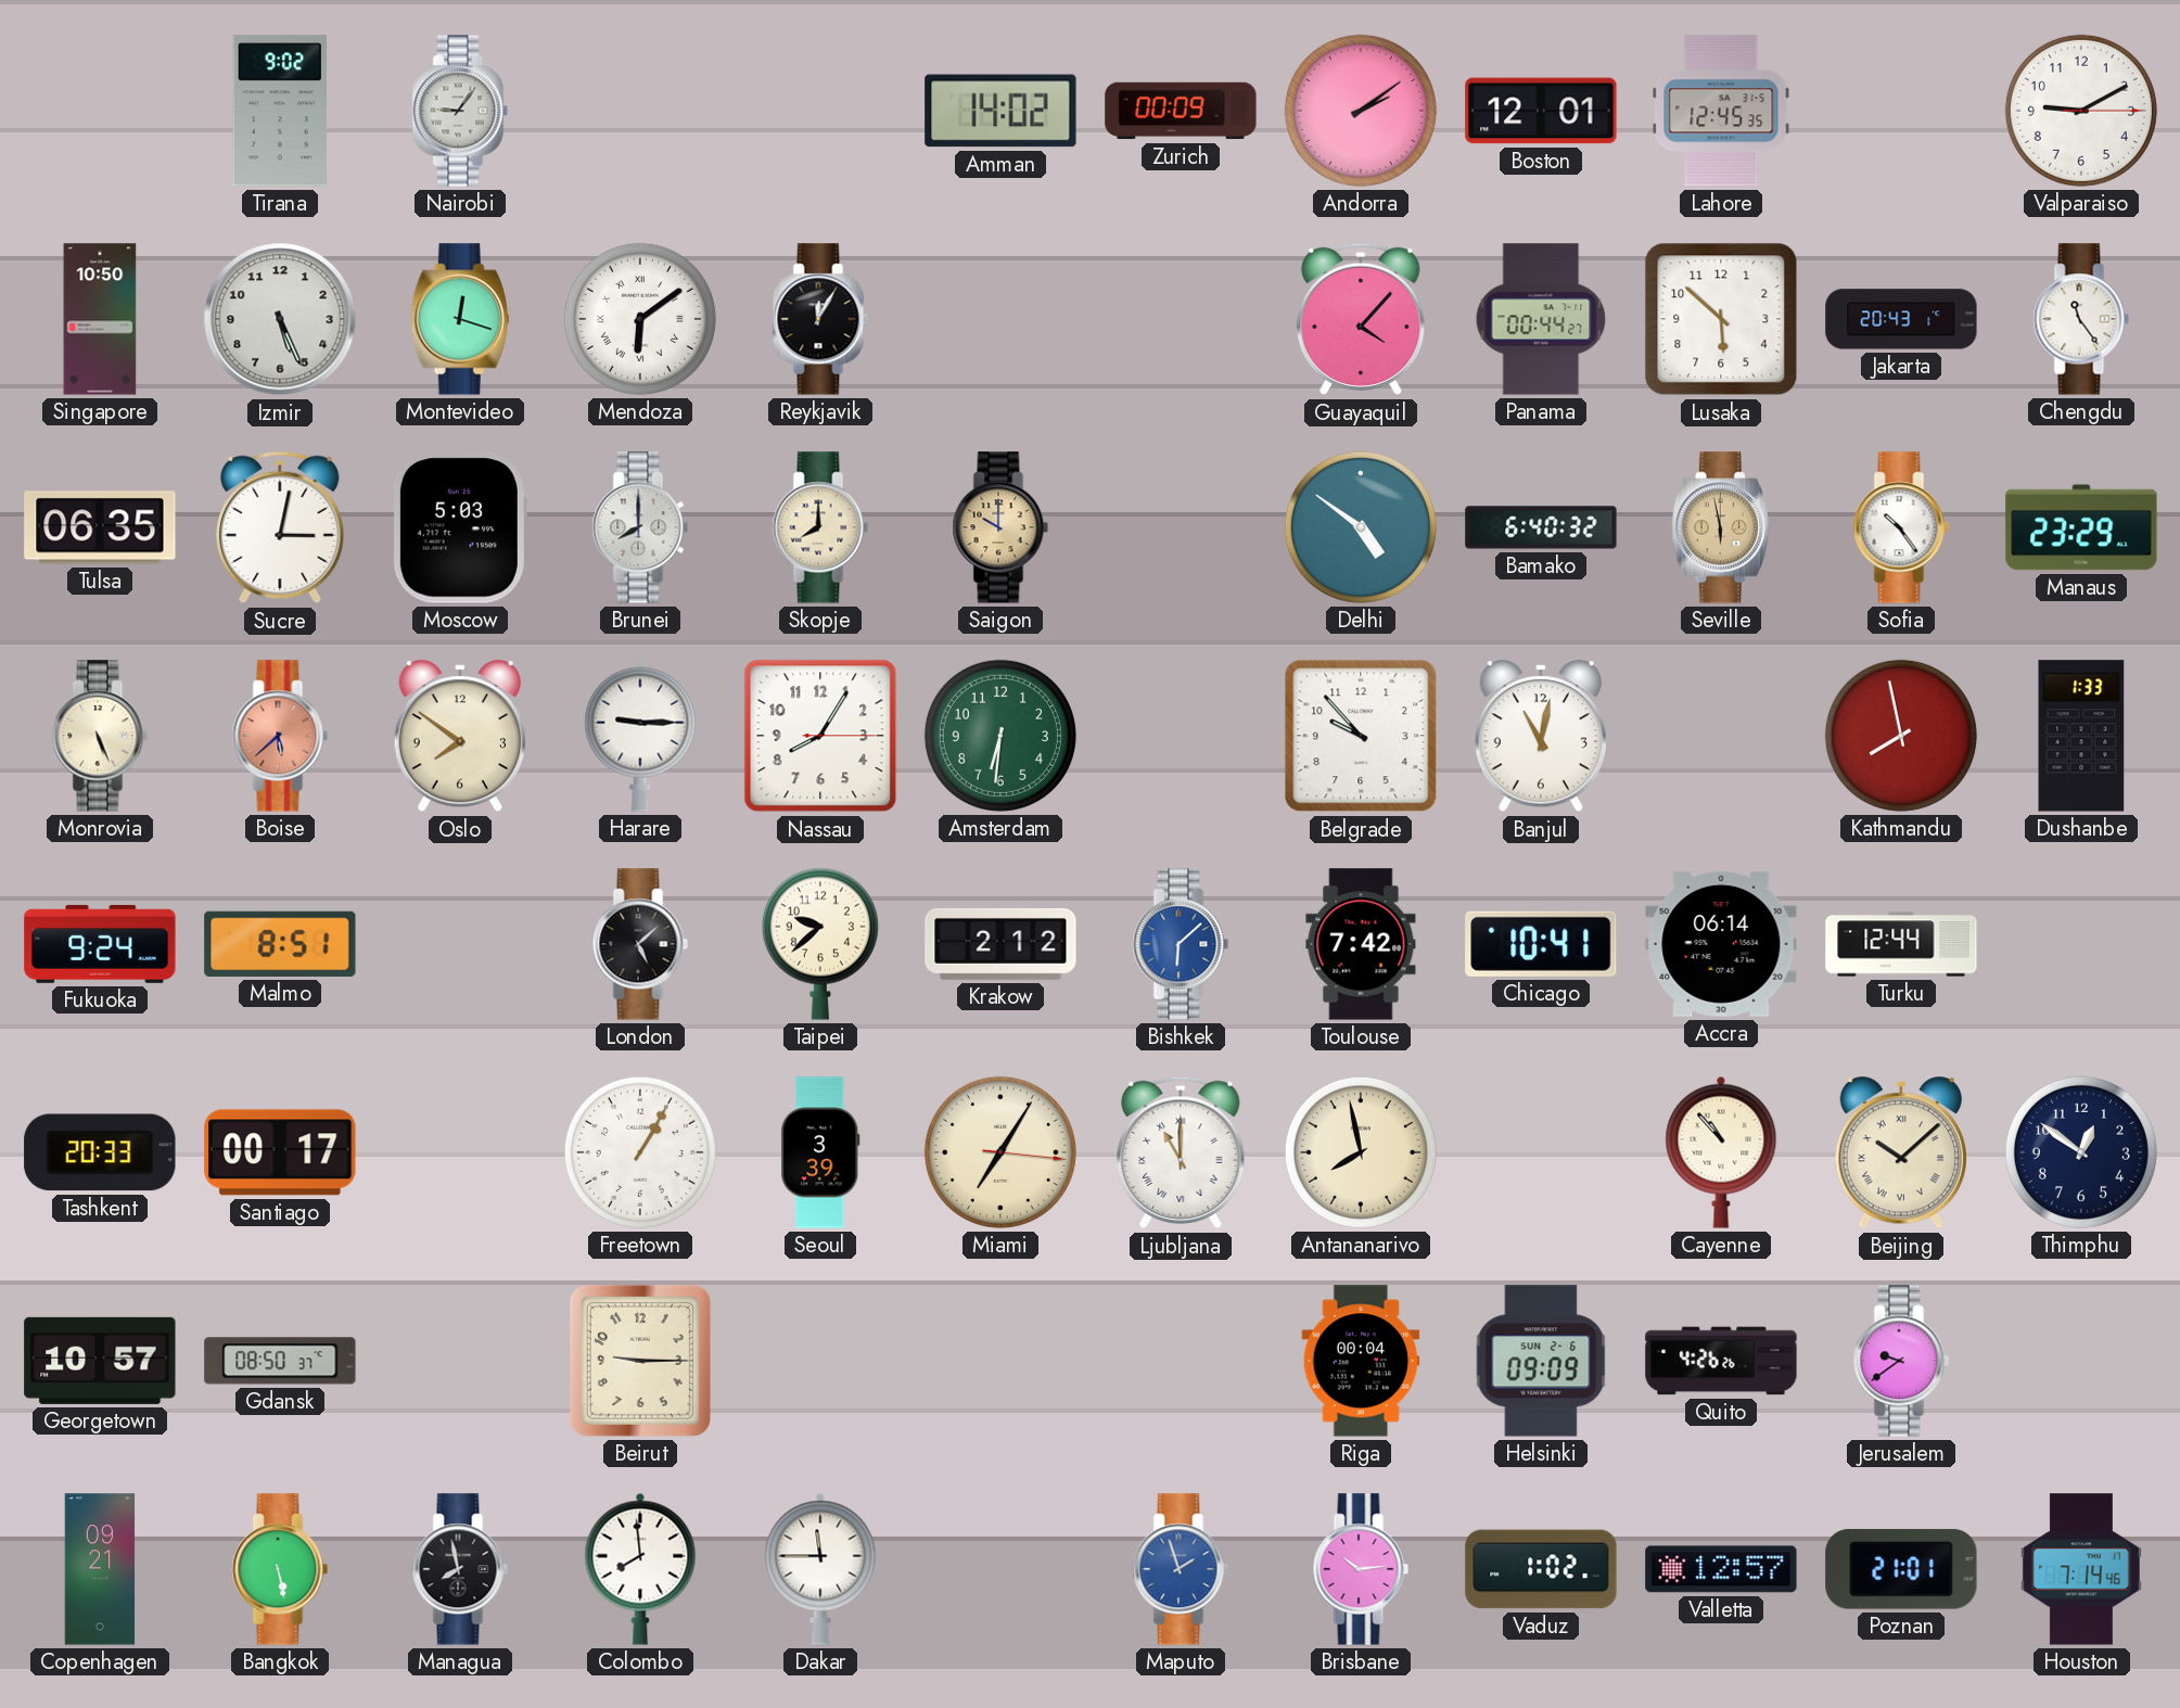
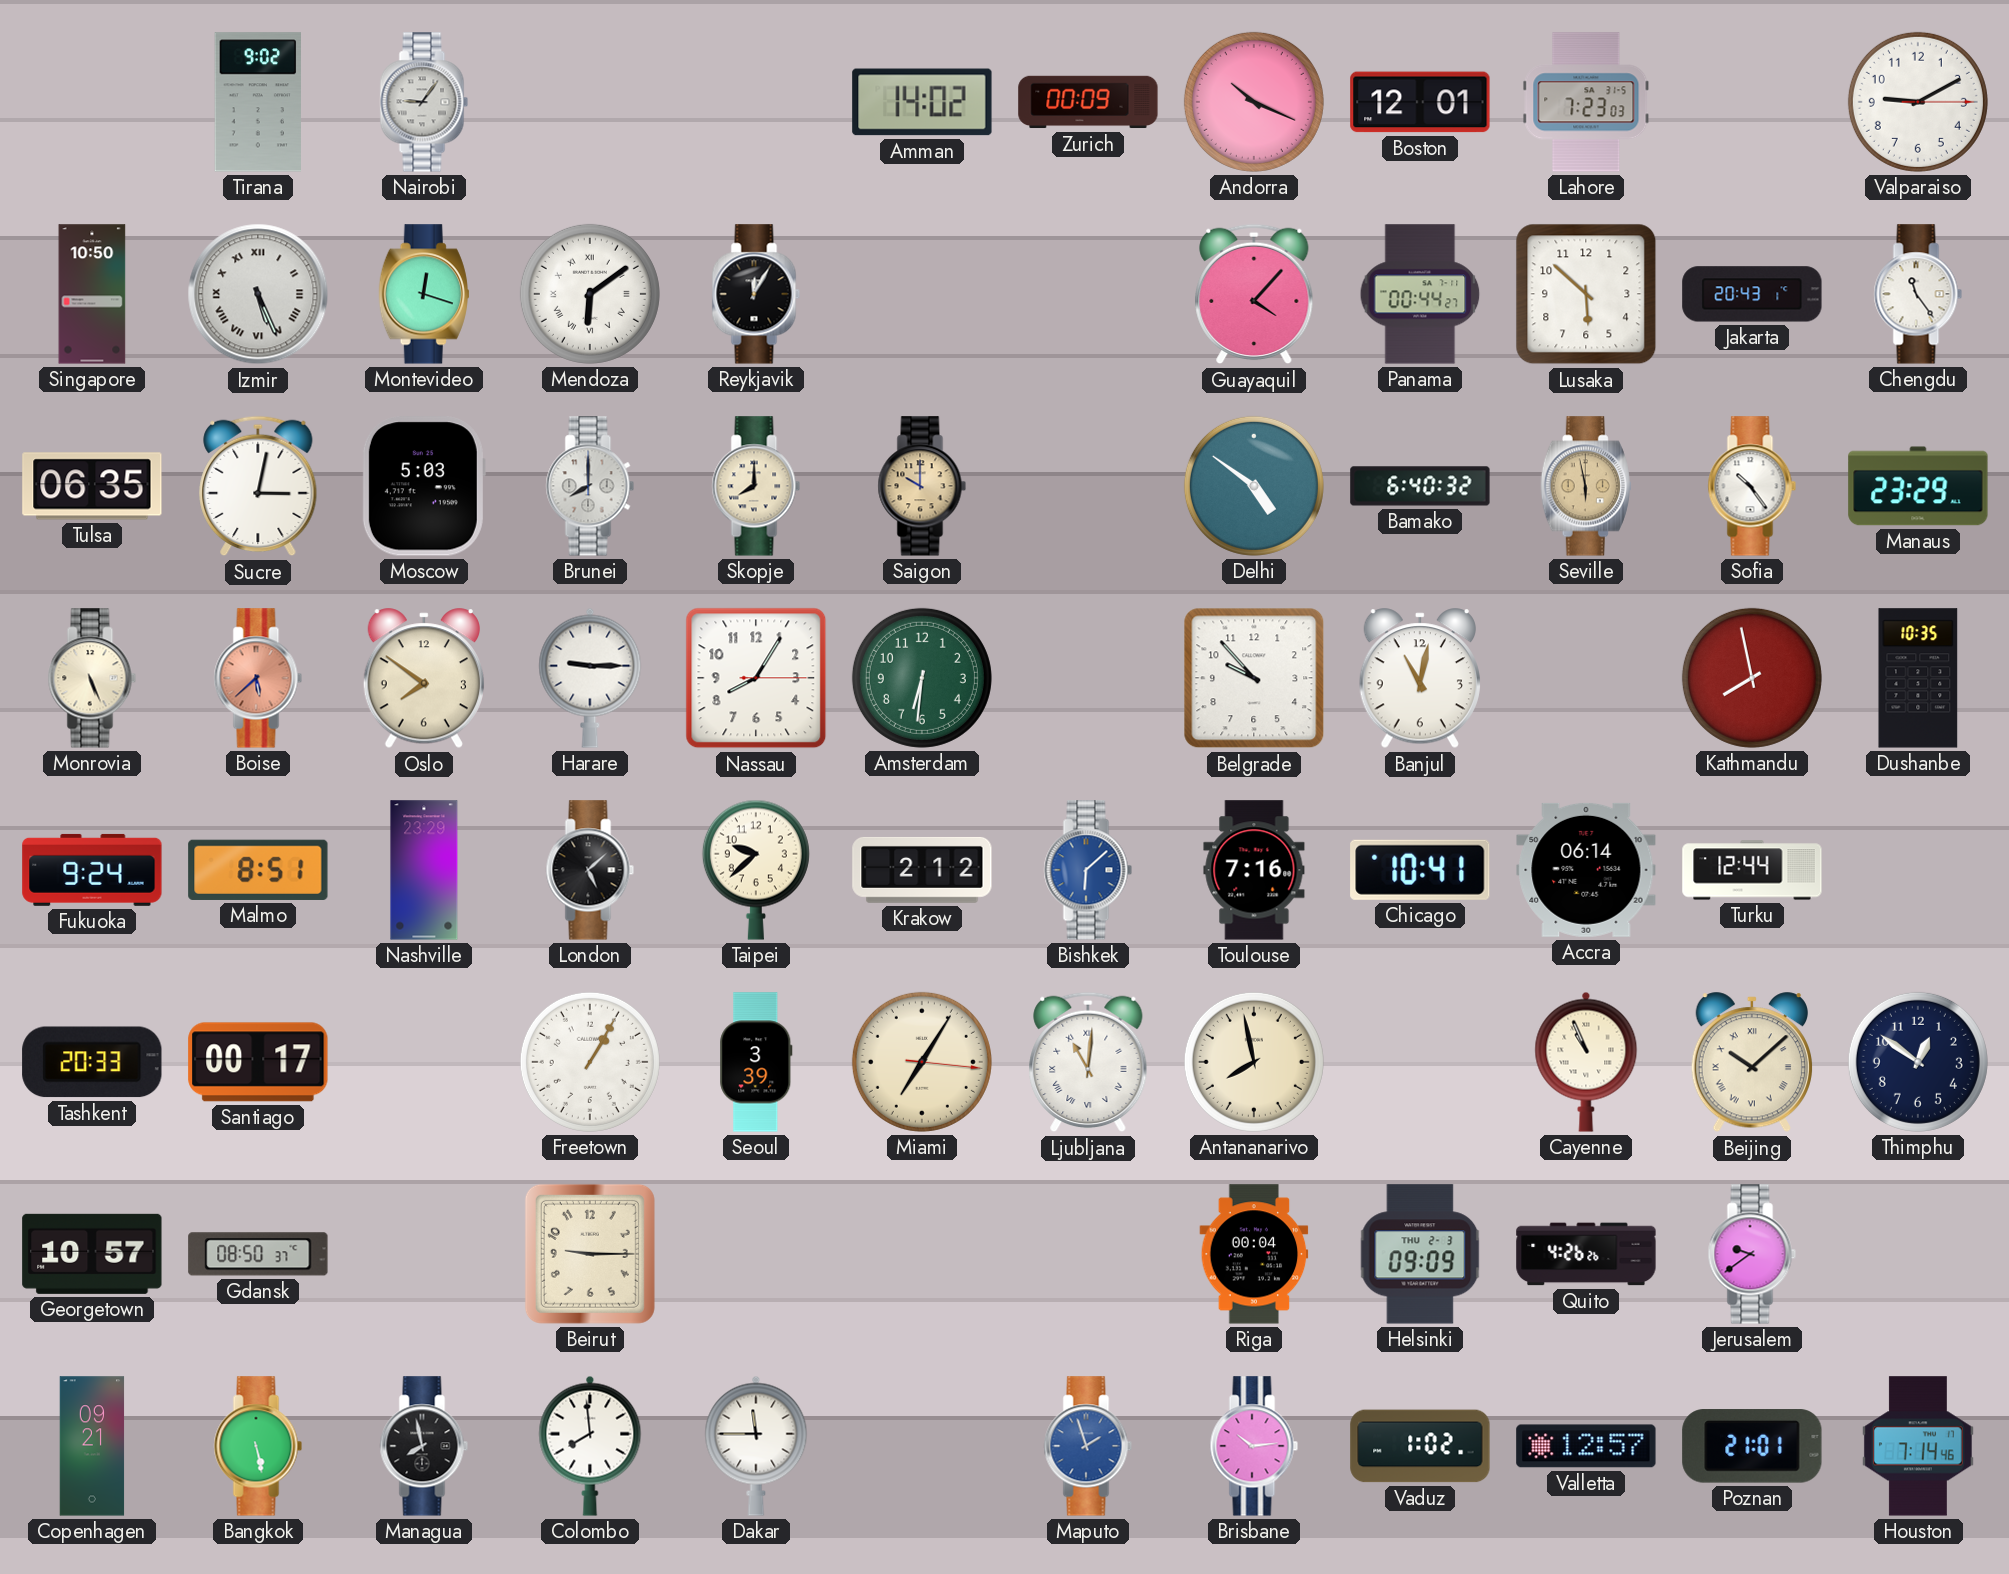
Andorra: 2:09 -> 10:19 (1254, 102)
Lahore: 12:45 -> 7:23 (1586, 102)
Izmir numerals: Arabic -> Roman (258, 294)
Dushanbe: 1:33 -> 10:35 (1918, 678)
Nashville: none -> 23:29 (424, 870)
Toulouse: 7:42 -> 7:16 (1254, 870)
Ljubljana: 11:00 -> 11:01 (1088, 1062)
Cayenne: 10:53 -> 10:56 (1586, 1062)
Helsinki date: SUN 2-6 -> THU 2-3 (1420, 1254)
